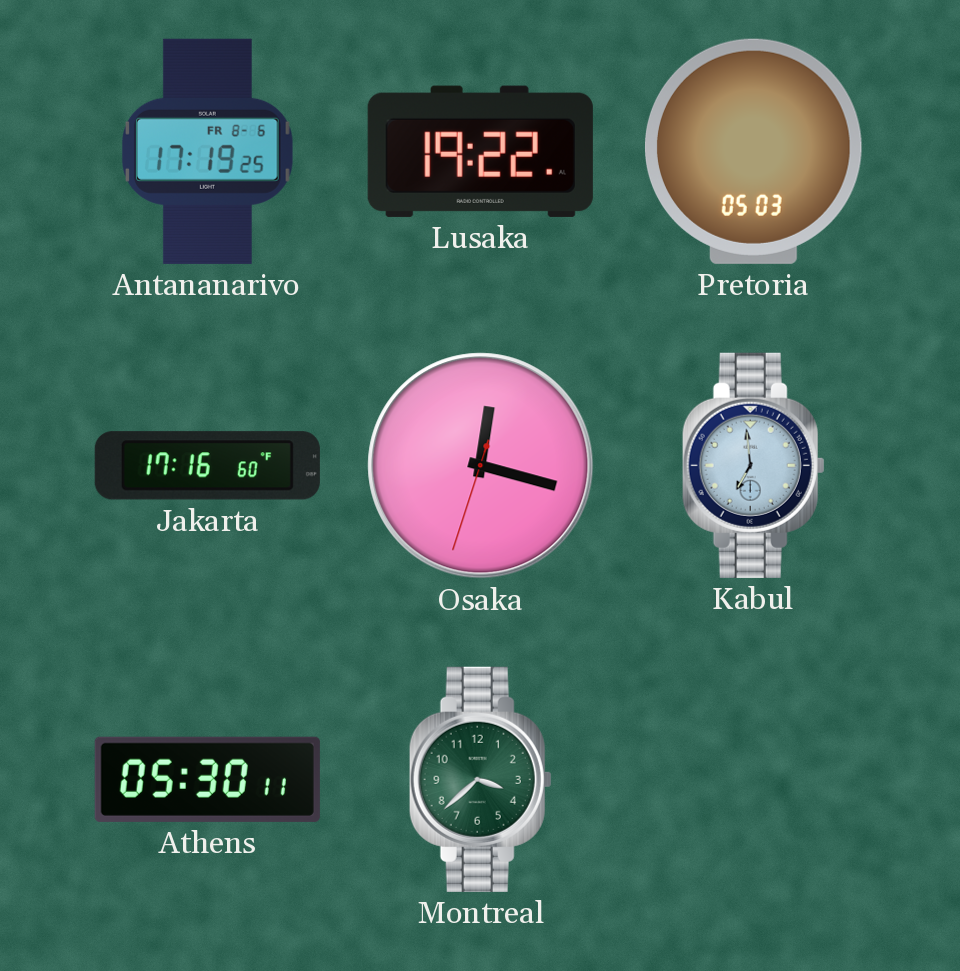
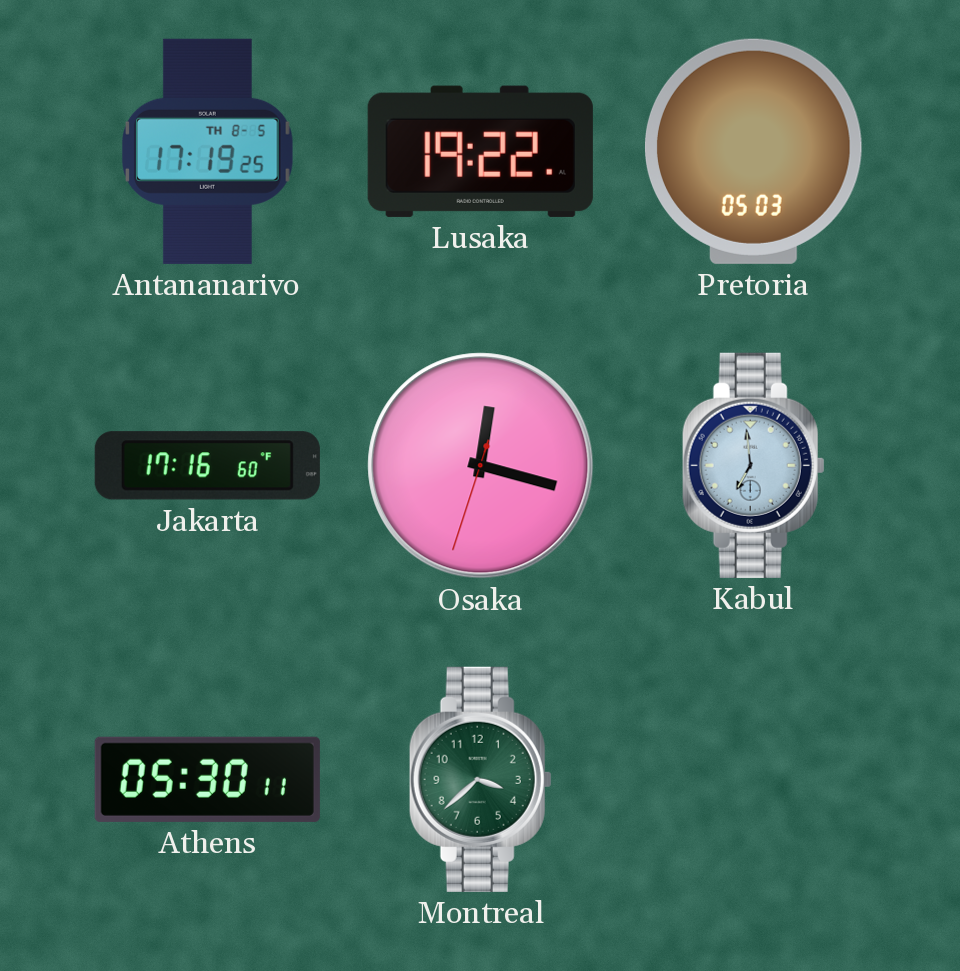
Antananarivo date: FR 8-6 -> TH 8-5 (207, 151)
